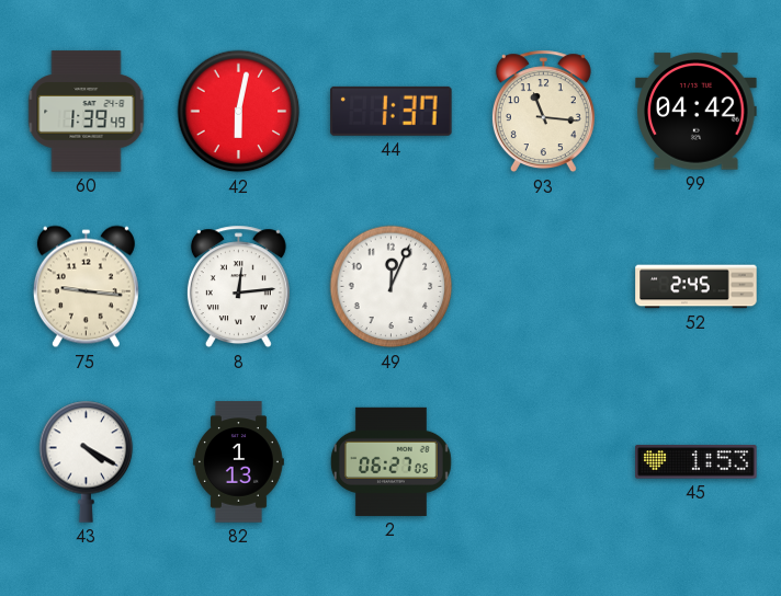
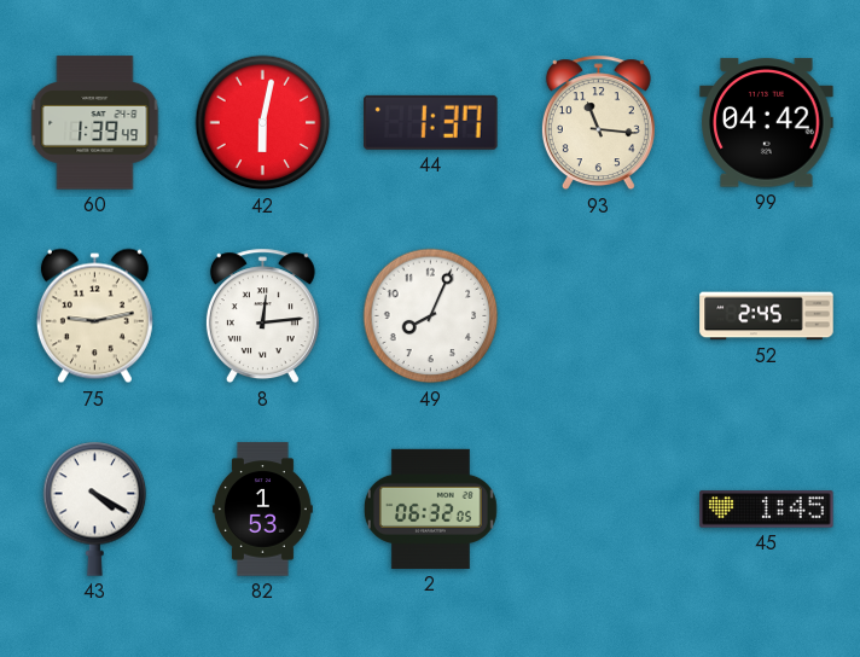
75: 9:16 -> 9:13 (94, 316)
49: 12:04 -> 8:04 (431, 316)
82: 1:13 -> 1:53 (262, 510)
2: 06:27 -> 06:32 (430, 508)
45: 1:53 -> 1:45 (767, 510)
